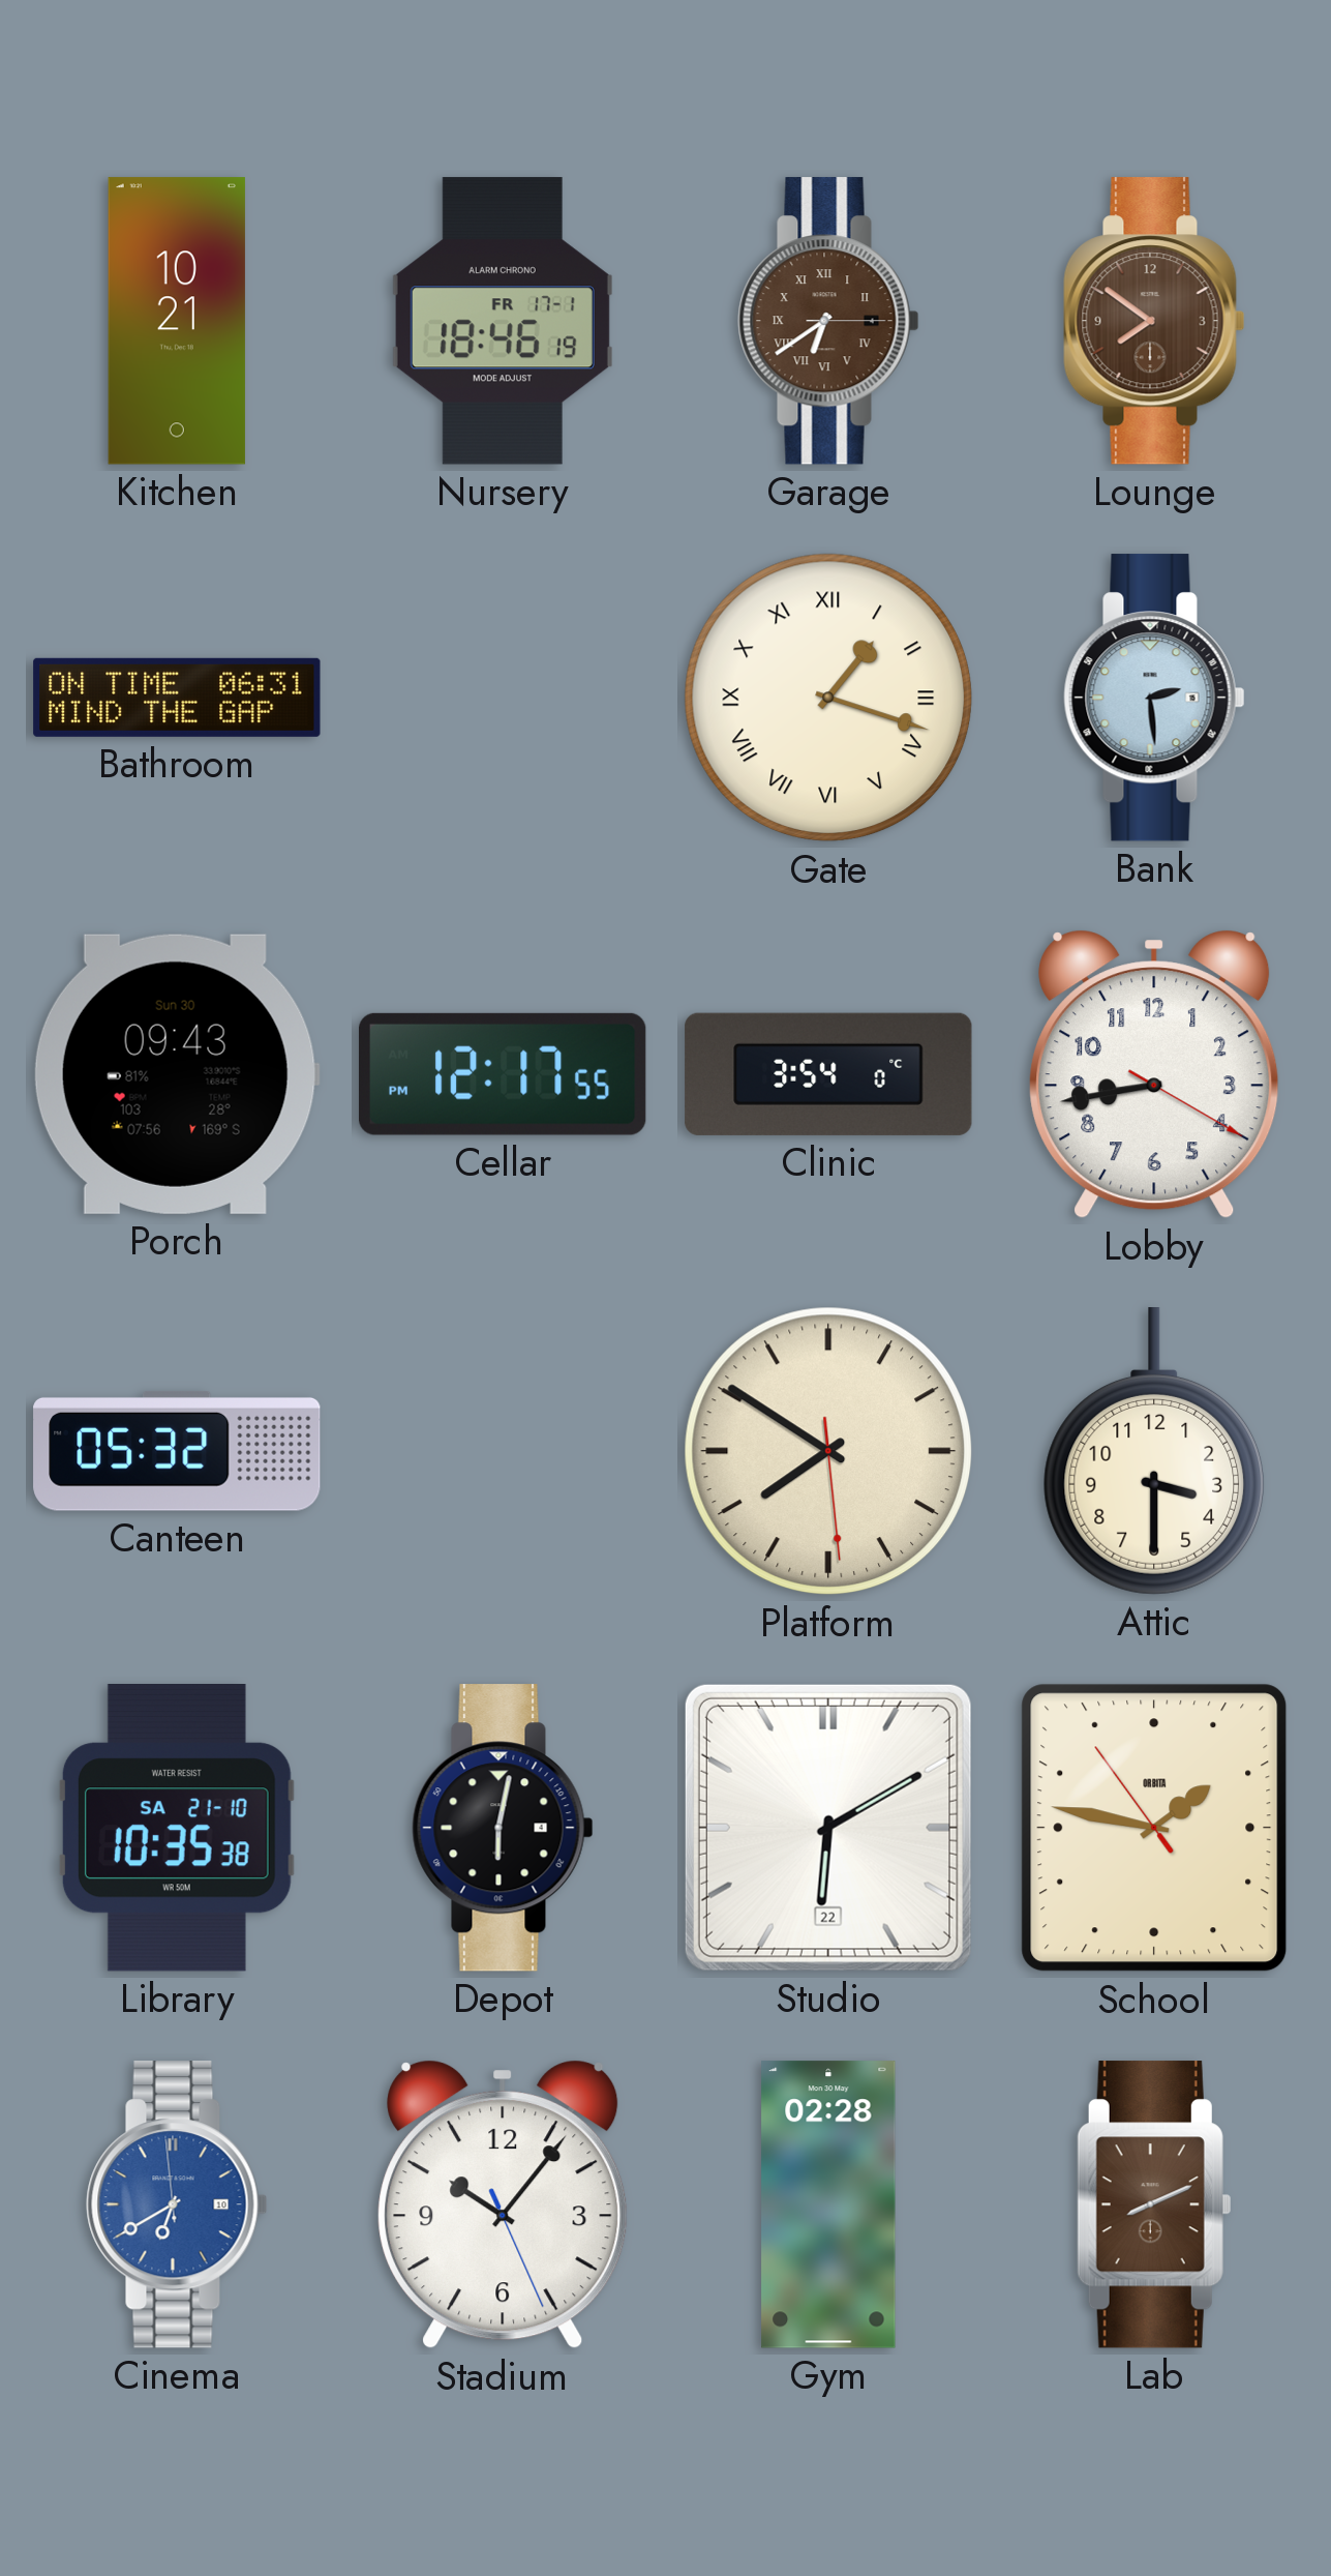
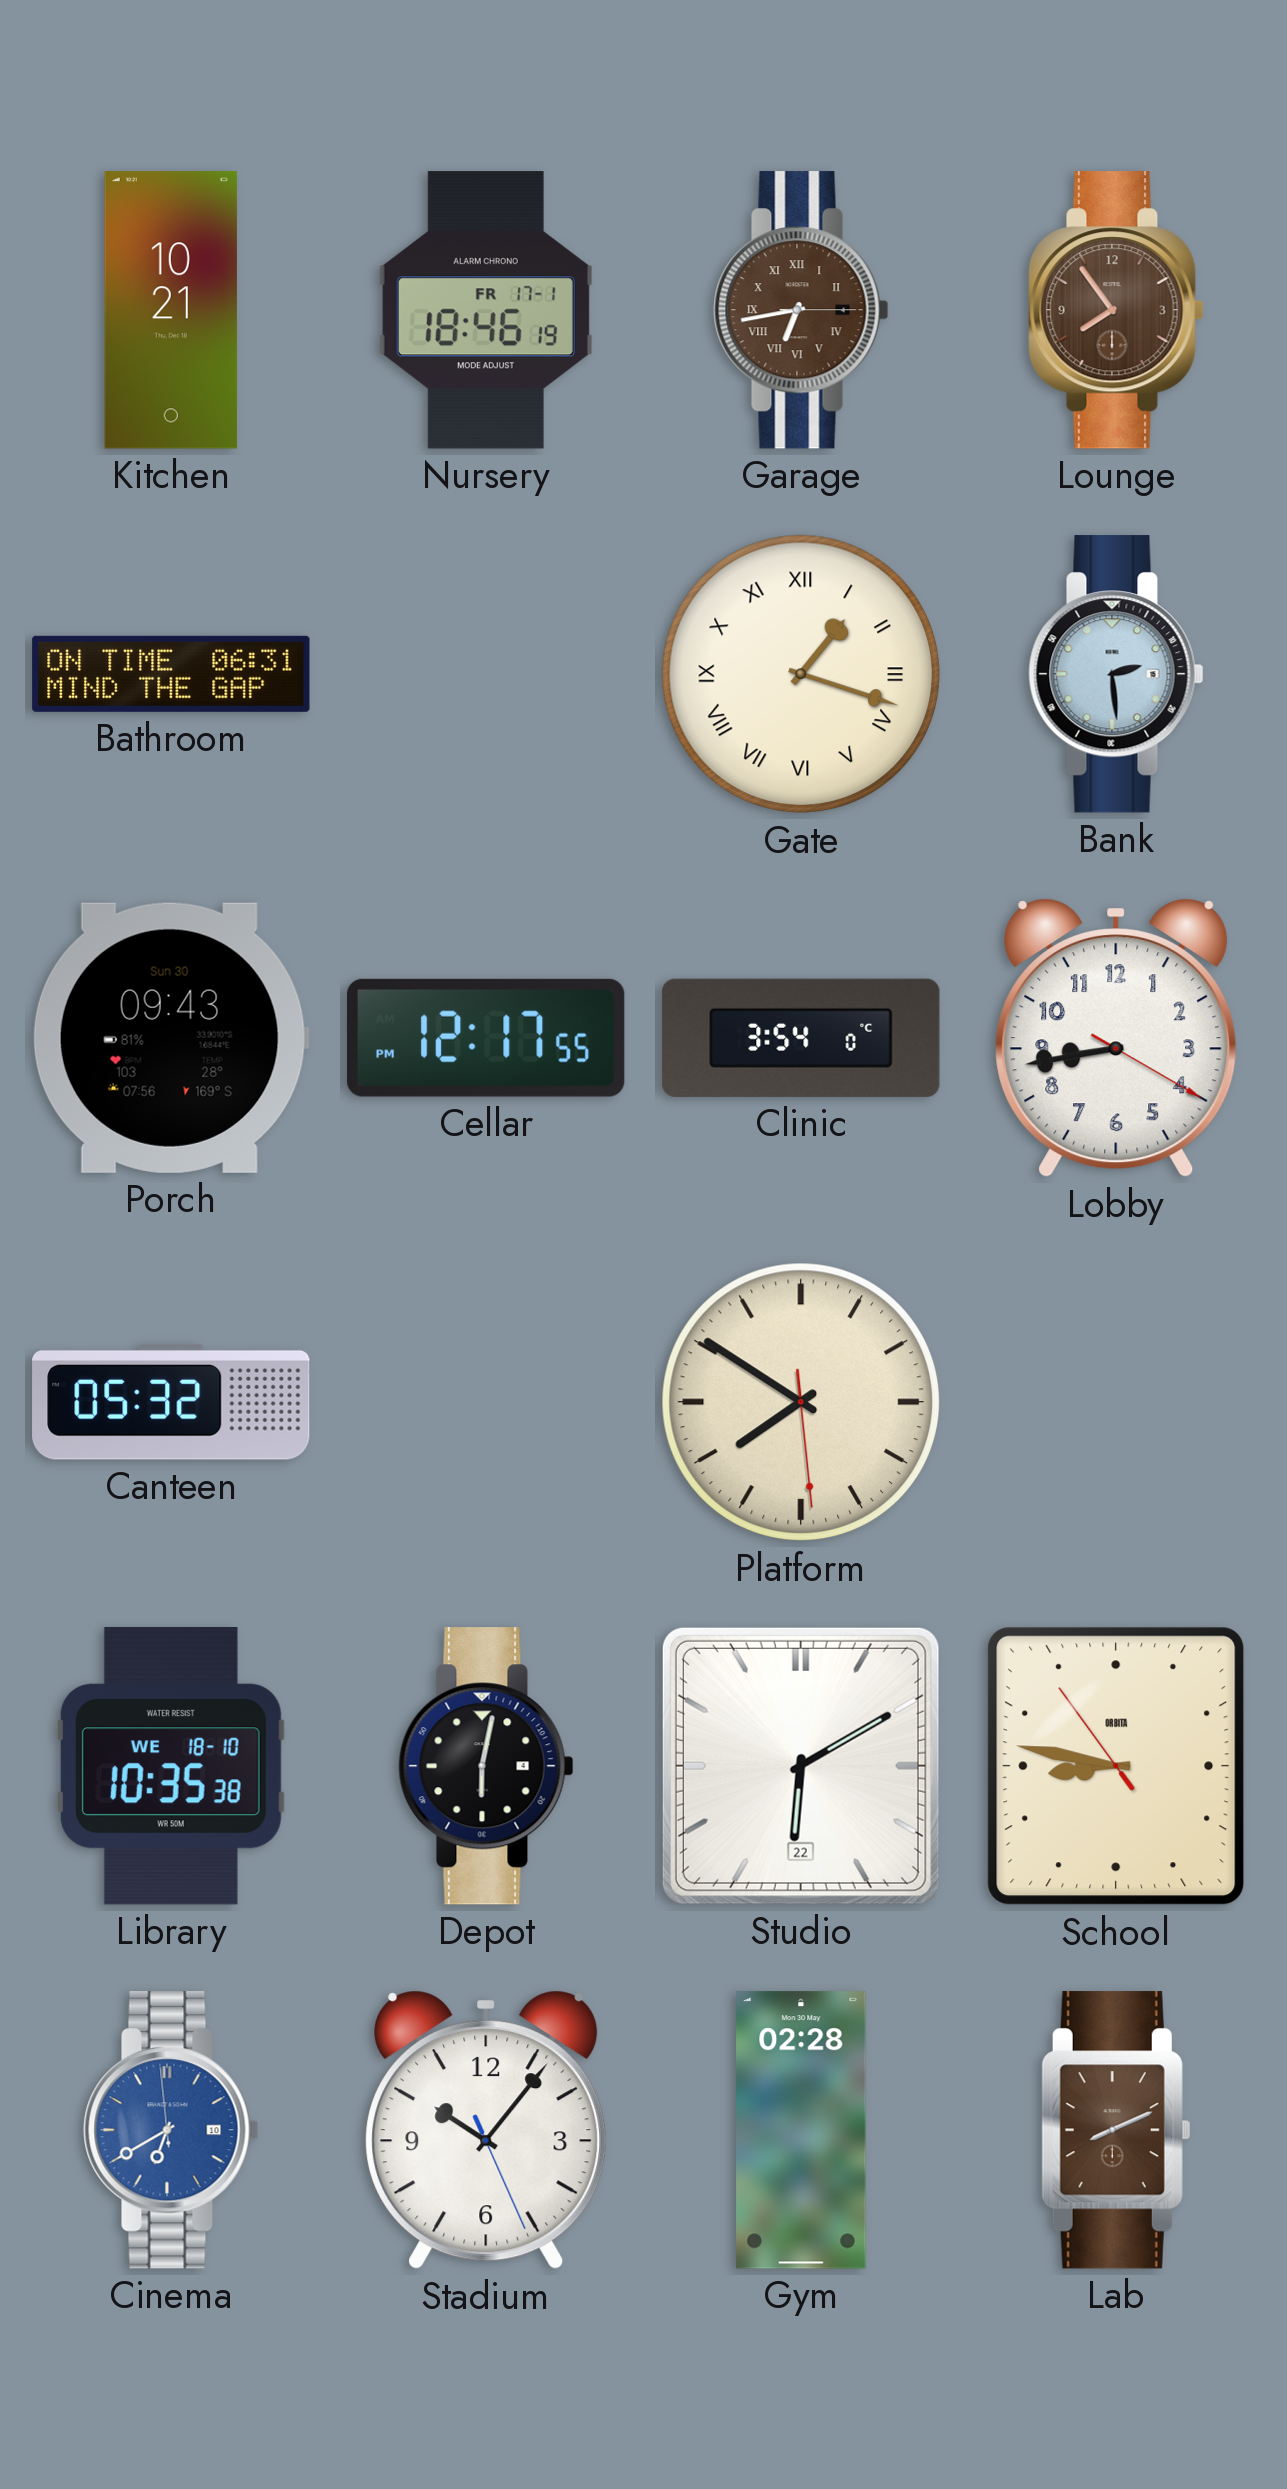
Garage: 6:39 -> 6:43 (801, 310)
Lounge: 7:51 -> 7:54 (1116, 310)
Attic: 3:30 -> none (1154, 1451)
Library date: SA 21-10 -> WE 18-10 (171, 1766)
School: 1:46 -> 8:46 (1116, 1766)
